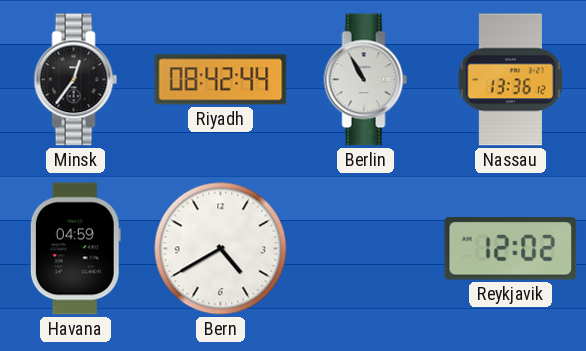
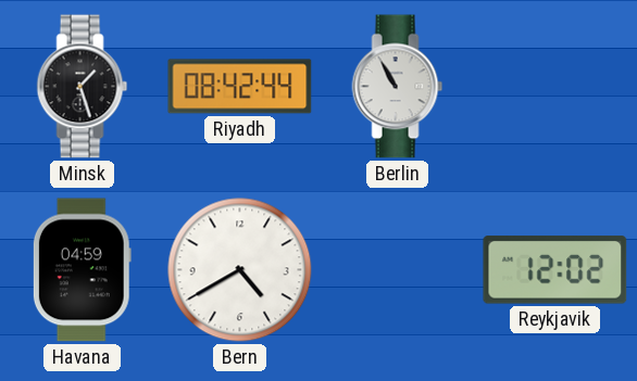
Minsk: 12:36 -> 1:27 (83, 87)
Nassau: 13:36 -> none (511, 80)
